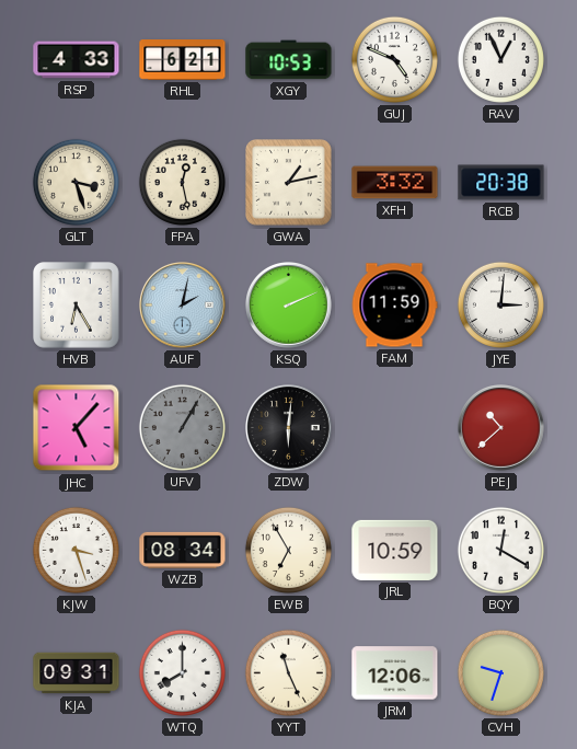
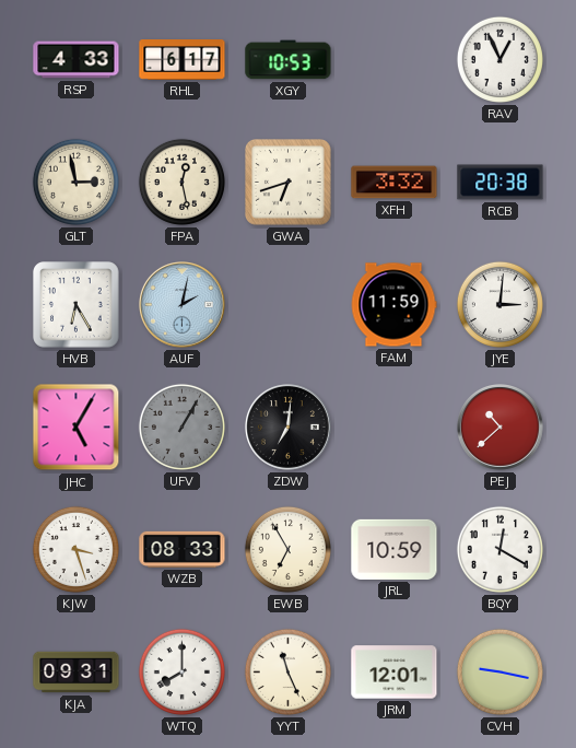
RHL: 6:21 -> 6:17 (183, 60)
GUJ: 4:49 -> none (394, 59)
GLT: 3:27 -> 2:58 (75, 182)
GWA: 1:13 -> 6:42 (289, 183)
KSQ: 2:11 -> none (289, 306)
JHC: 5:07 -> 5:05 (77, 428)
ZDW: 6:01 -> 7:01 (289, 428)
WZB: 08:34 -> 08:33 (183, 549)
JRM: 12:06 -> 12:01 (395, 673)
CVH: 9:33 -> 9:17 (499, 671)
